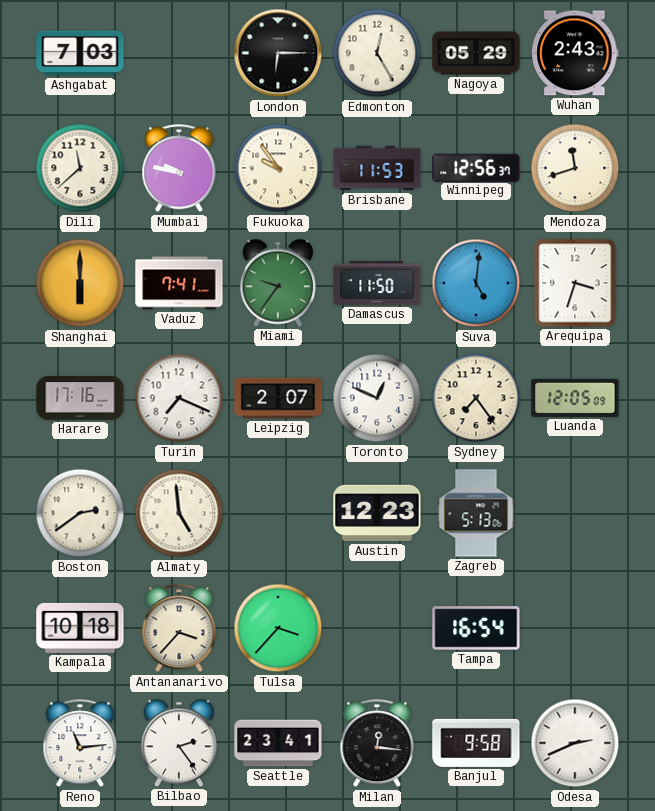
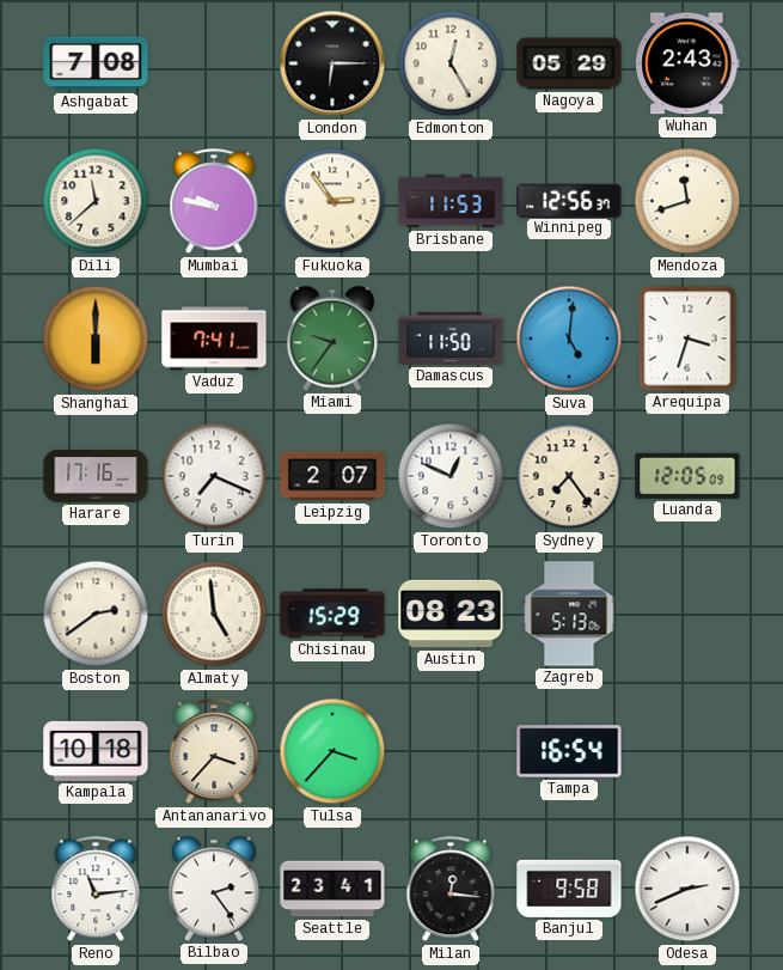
Ashgabat: 7:03 -> 7:08 (96, 63)
Fukuoka: 9:54 -> 2:54 (332, 201)
Chisinau: none -> 15:29 (332, 614)
Austin: 12:23 -> 08:23 (451, 614)
